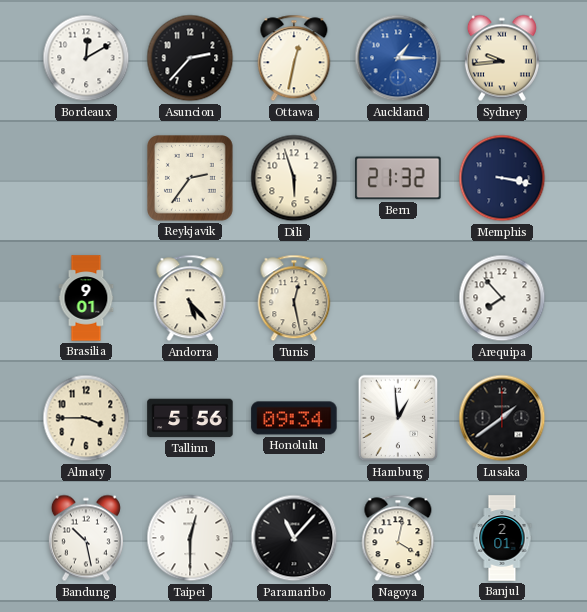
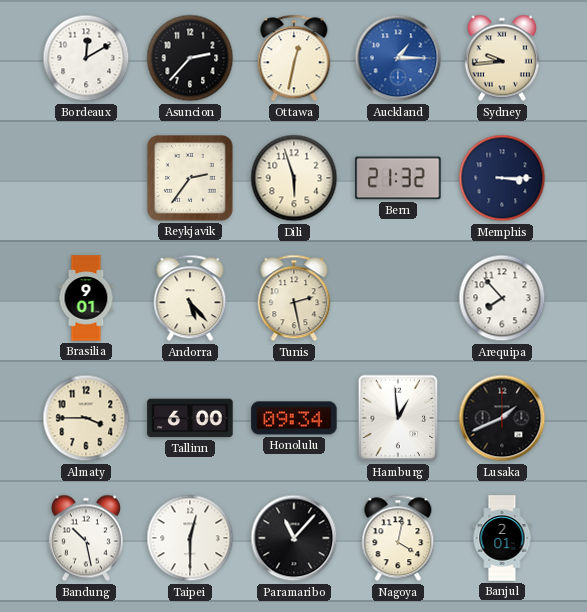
Memphis: 3:17 -> 3:15 (502, 178)
Tunis: 12:28 -> 2:28 (294, 298)
Tallinn: 5:56 -> 6:00 (190, 418)
Lusaka: 1:39 -> 1:41 (502, 418)
